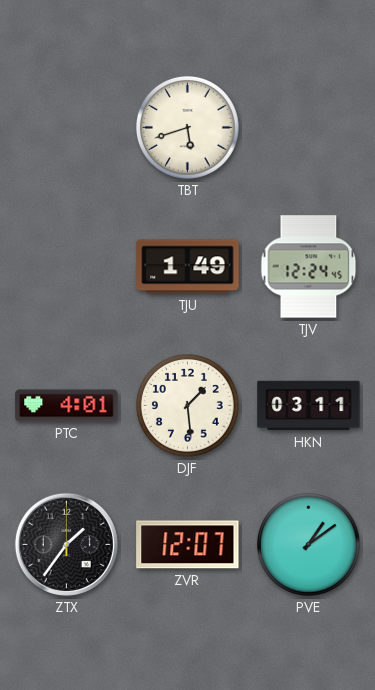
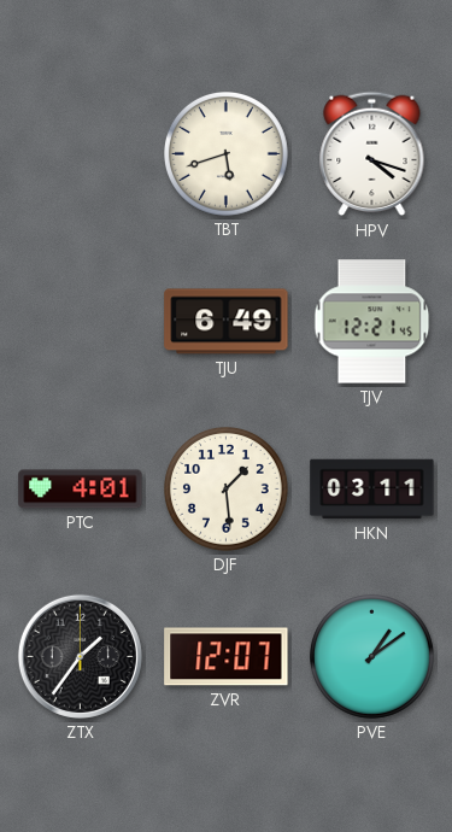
HPV: none -> 4:18 (372, 154)
TJU: 1:49 -> 6:49 (227, 322)
TJV: 12:24 -> 12:21 (372, 322)
